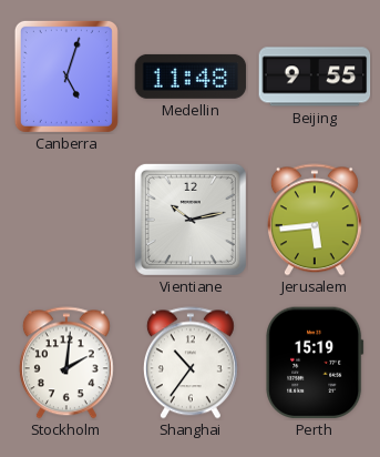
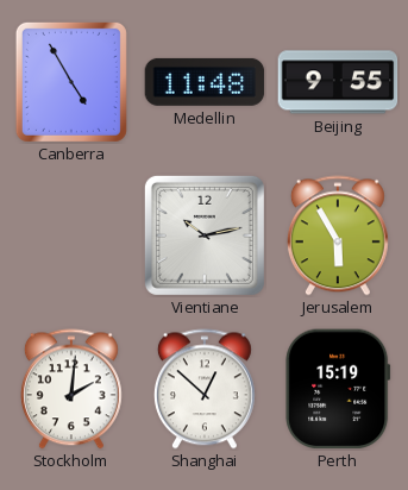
Canberra: 5:03 -> 4:55 (71, 82)
Jerusalem: 5:44 -> 5:55 (338, 235)
Shanghai: 10:36 -> 12:52 (205, 389)
